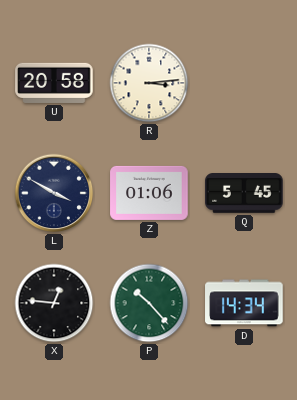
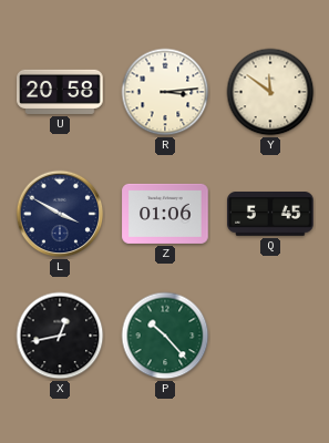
Y: none -> 11:51 (270, 92)
X: 12:46 -> 12:43 (60, 336)
D: 14:34 -> none (244, 303)
